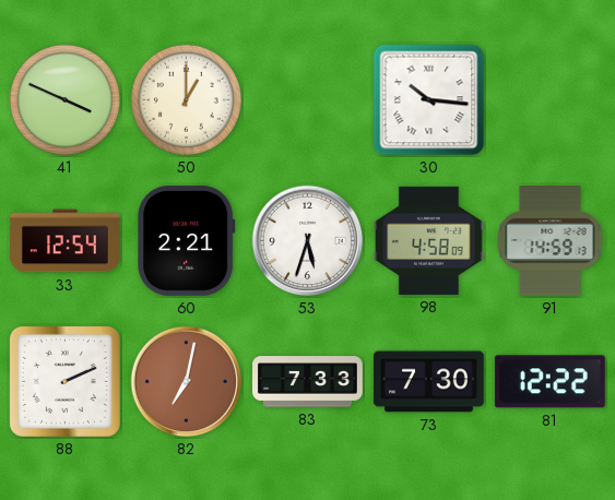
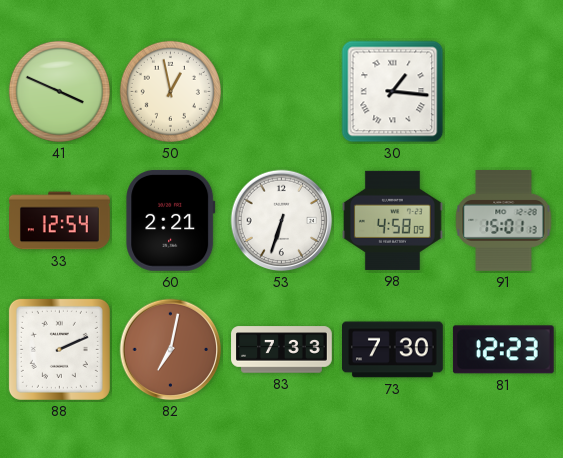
50: 1:00 -> 12:58 (170, 91)
30: 10:16 -> 1:16 (393, 92)
53: 5:33 -> 6:33 (282, 221)
91: 14:59 -> 15:01 (504, 221)
81: 12:22 -> 12:23 (503, 350)
